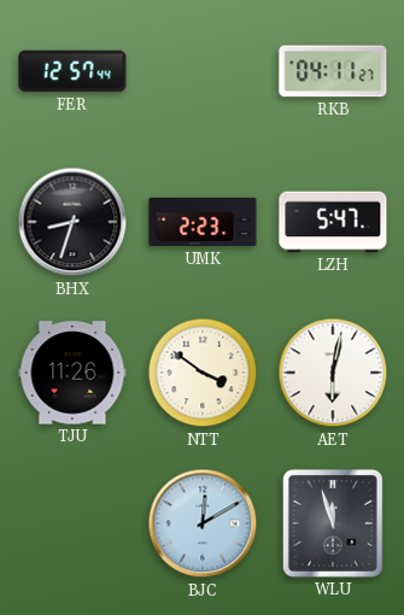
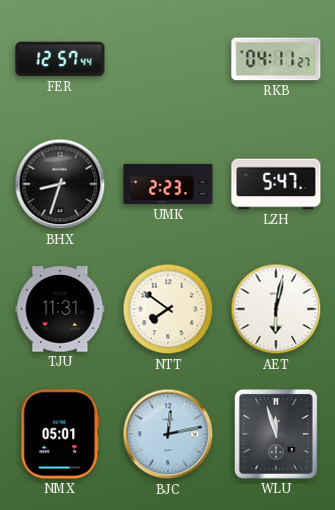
TJU: 11:26 -> 11:31 (60, 309)
NTT: 3:51 -> 7:51 (168, 309)
NMX: none -> 05:01 (60, 434)
BJC: 12:10 -> 12:13 (168, 434)
